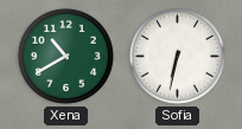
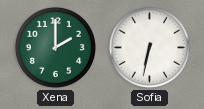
Xena: 10:40 -> 2:00 (55, 47)
